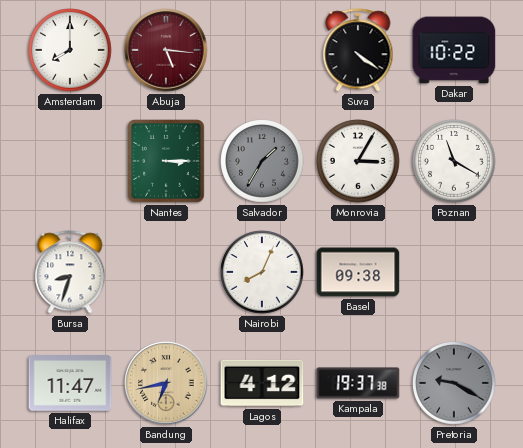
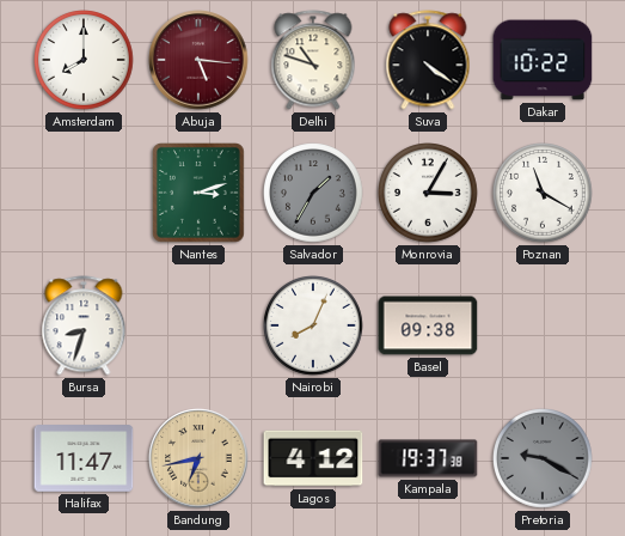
Delhi: none -> 10:48 (313, 60)
Nantes: 3:15 -> 3:12 (200, 193)
